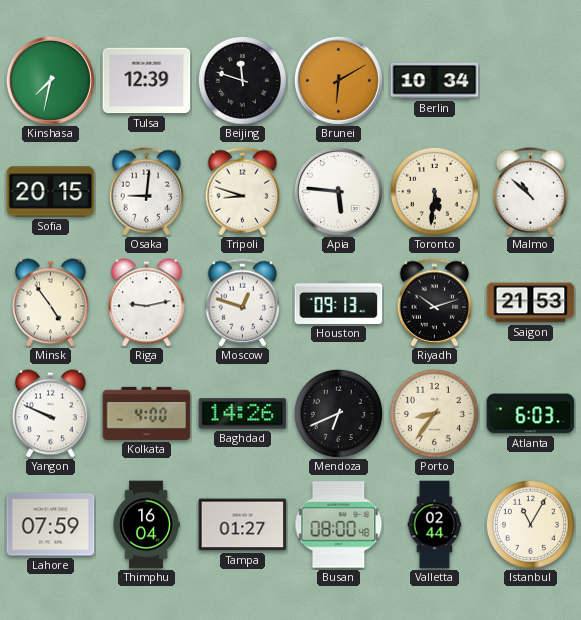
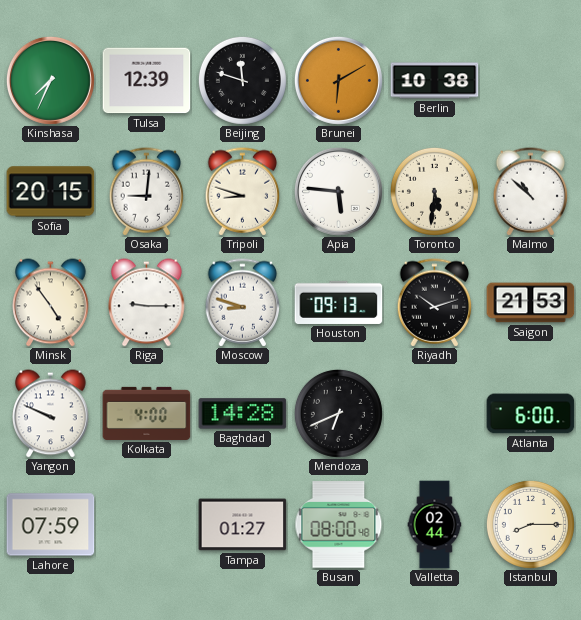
Kinshasa: 7:32 -> 7:34 (50, 80)
Berlin: 10:34 -> 10:38 (435, 81)
Riga: 9:13 -> 9:15 (147, 303)
Moscow: 12:48 -> 8:48 (243, 303)
Baghdad: 14:26 -> 14:28 (243, 414)
Porto: 8:36 -> none (434, 413)
Atlanta: 6:03 -> 6:00 (531, 414)
Thimphu: 16:04 -> none (146, 525)
Istanbul: 11:05 -> 8:15 (530, 524)
